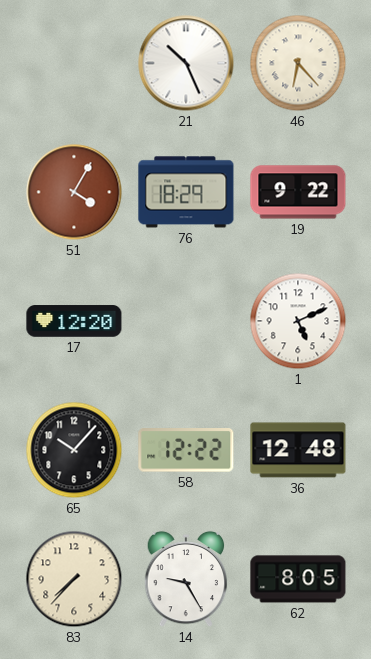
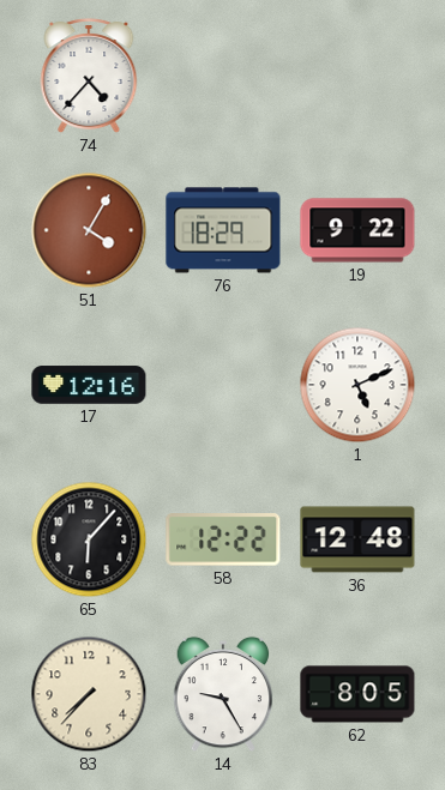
74: none -> 4:37 (89, 76)
21: 10:26 -> none (186, 63)
46: 6:23 -> none (298, 63)
17: 12:20 -> 12:16 (89, 385)
65: 10:07 -> 6:07 (89, 539)
